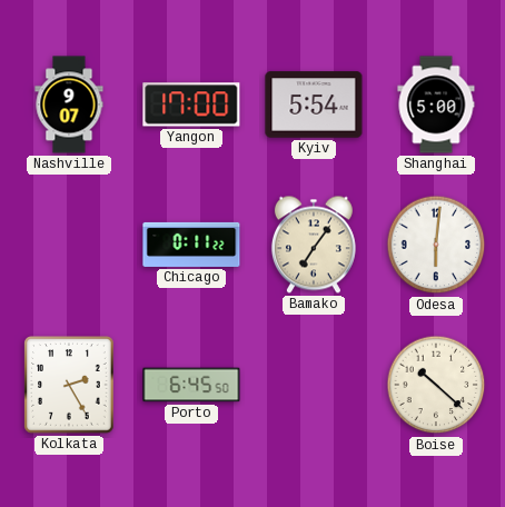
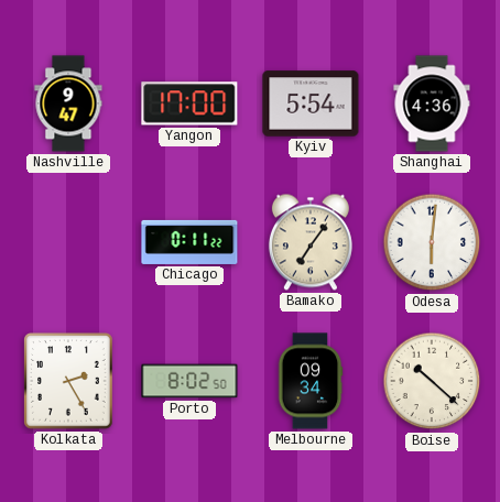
Nashville: 9:07 -> 9:47 (68, 103)
Shanghai: 5:00 -> 4:36 (432, 103)
Porto: 6:45 -> 8:02 (189, 381)
Melbourne: none -> 09:34 (311, 381)
